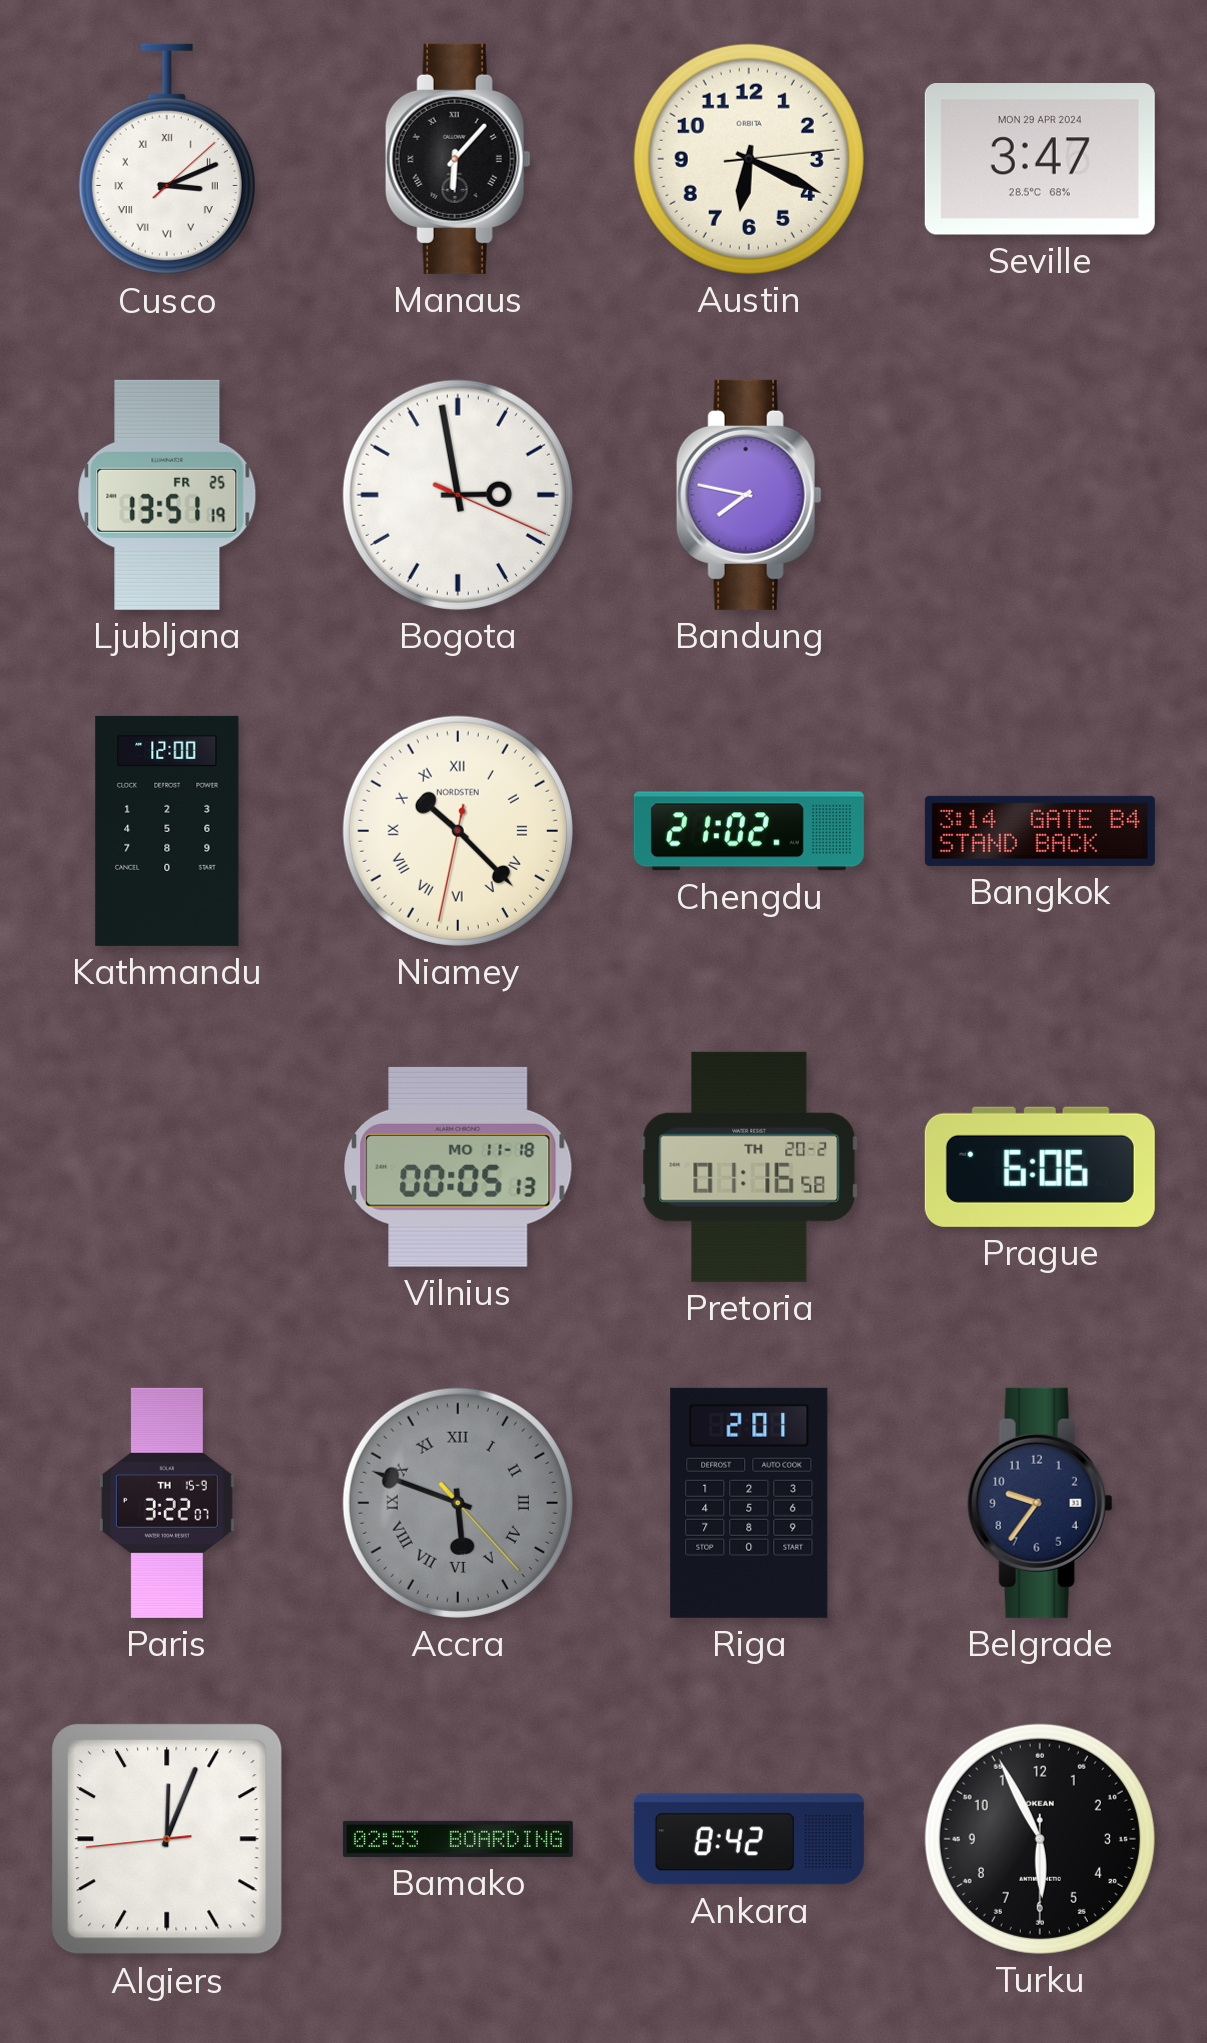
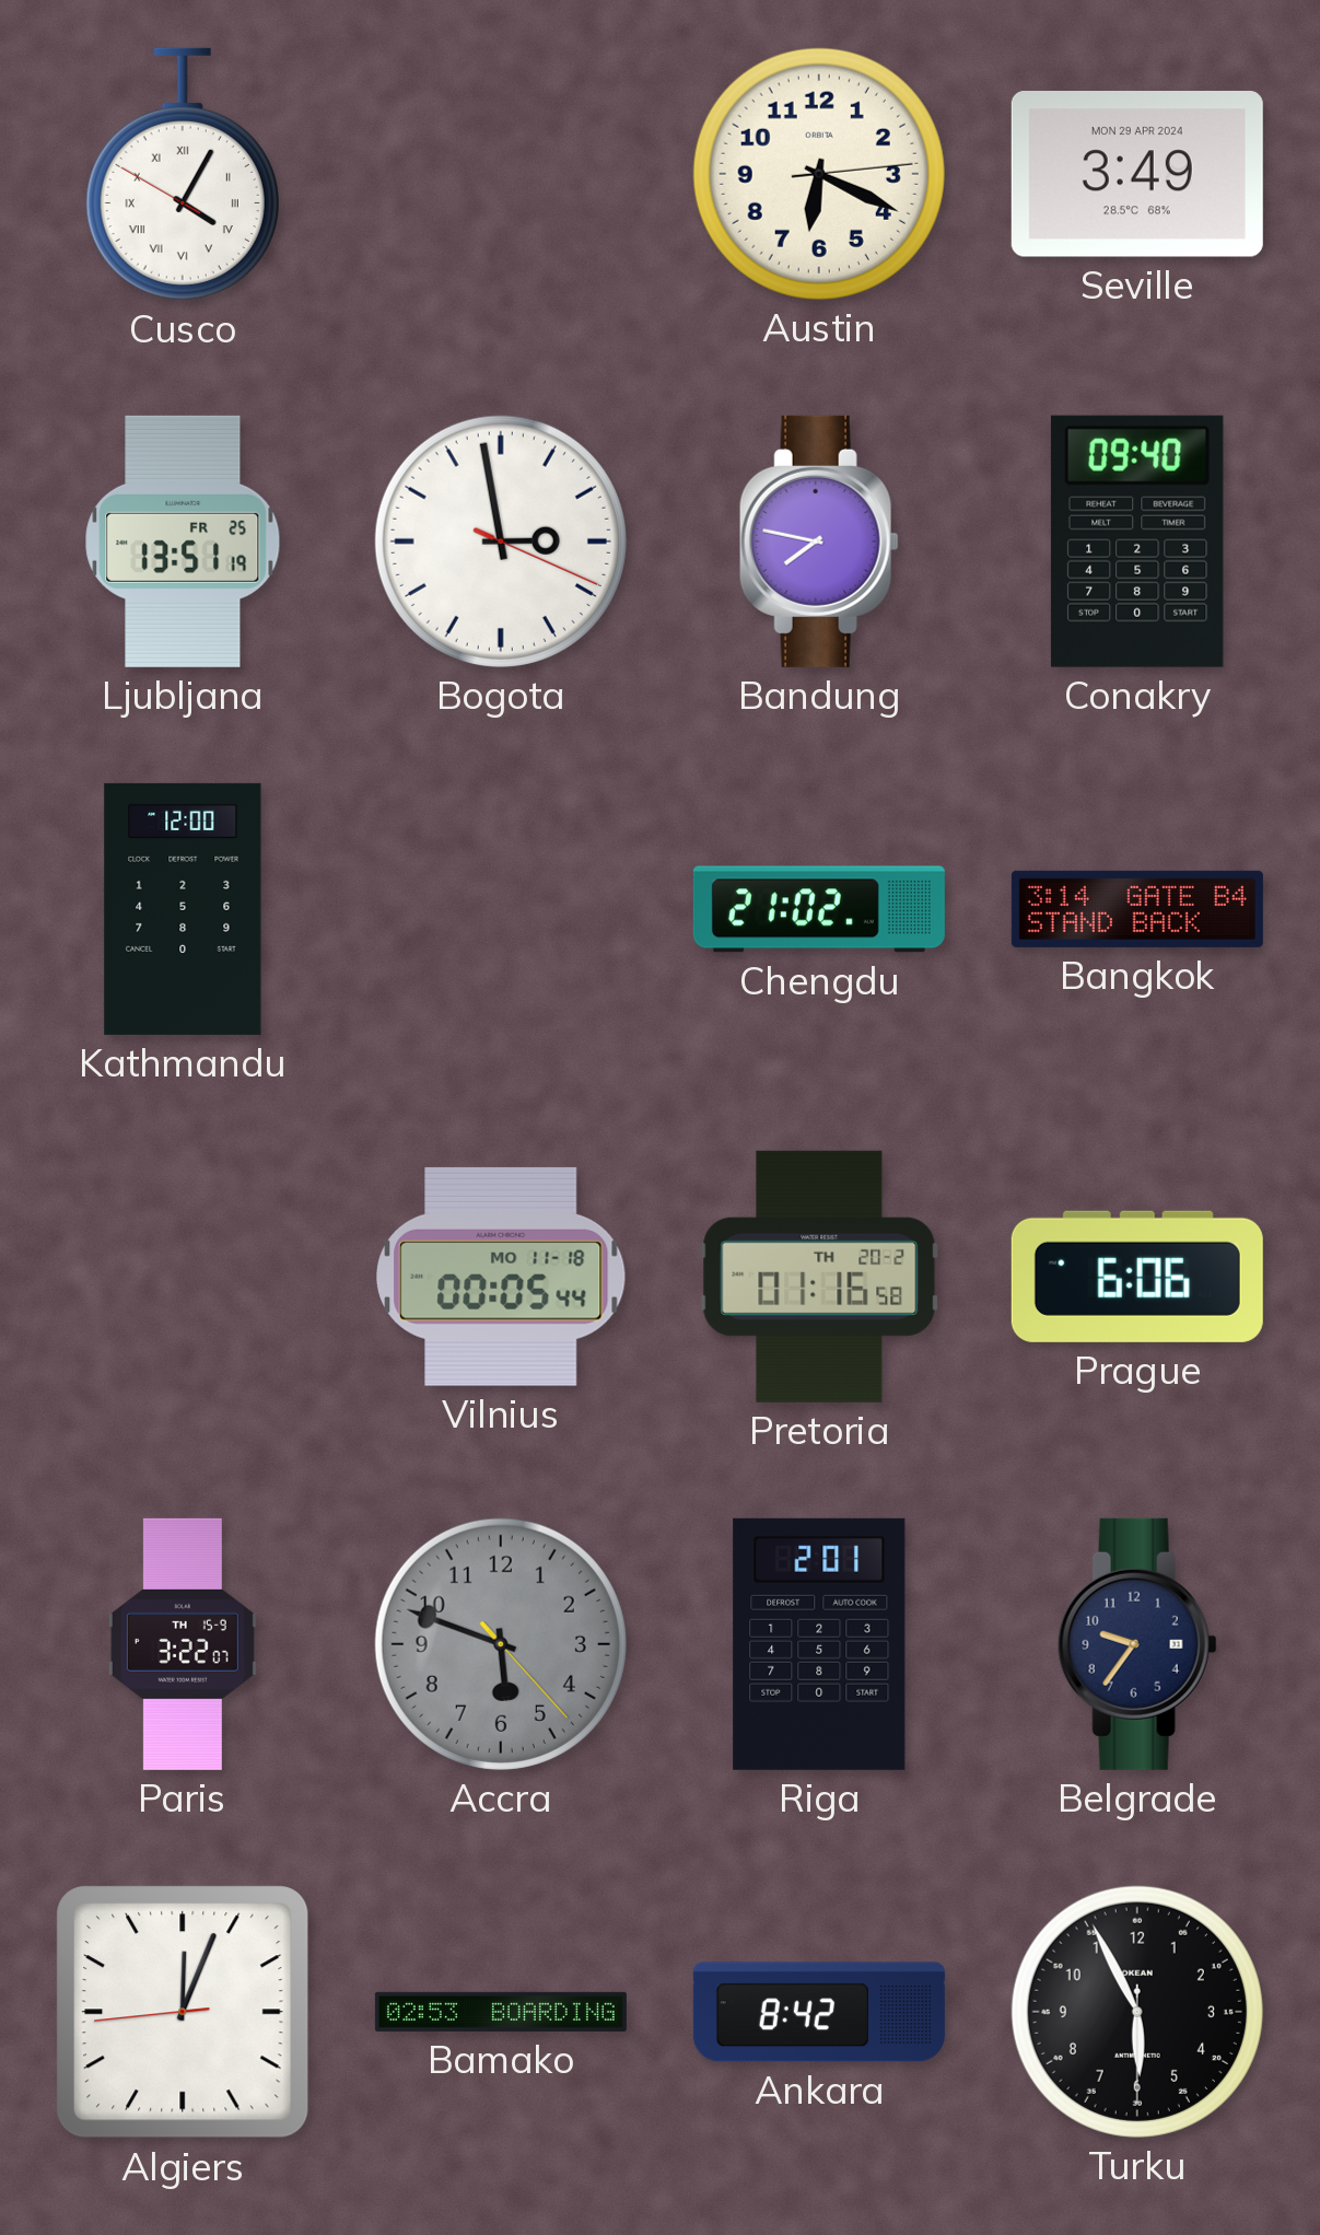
Cusco: 3:11 -> 4:04 (183, 174)
Manaus: 6:07 -> none (458, 159)
Seville: 3:47 -> 3:49 (1137, 175)
Conakry: none -> 09:40 (1137, 542)
Niamey: 10:22 -> none (458, 831)
Vilnius: 00:05:13 -> 00:05:44 (501, 1277)
Accra numerals: Roman -> Arabic (501, 1644)
